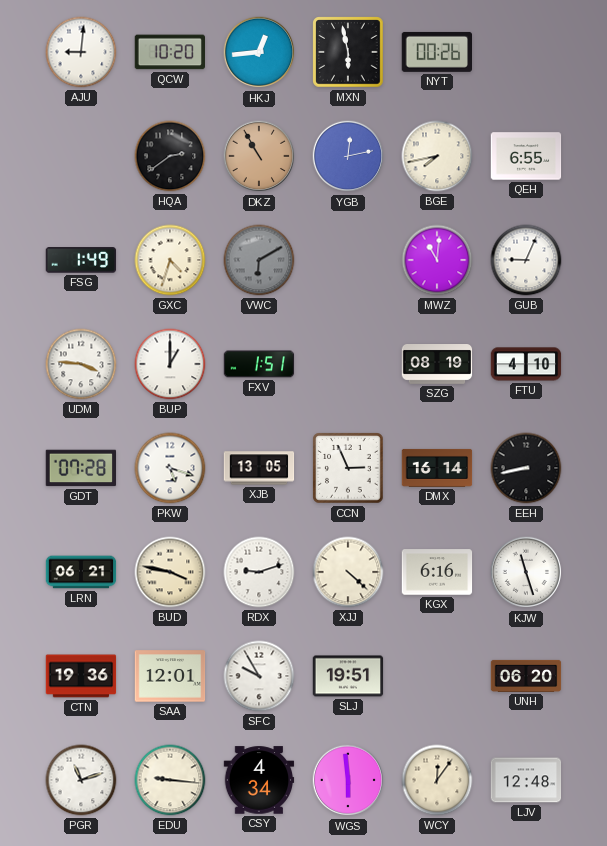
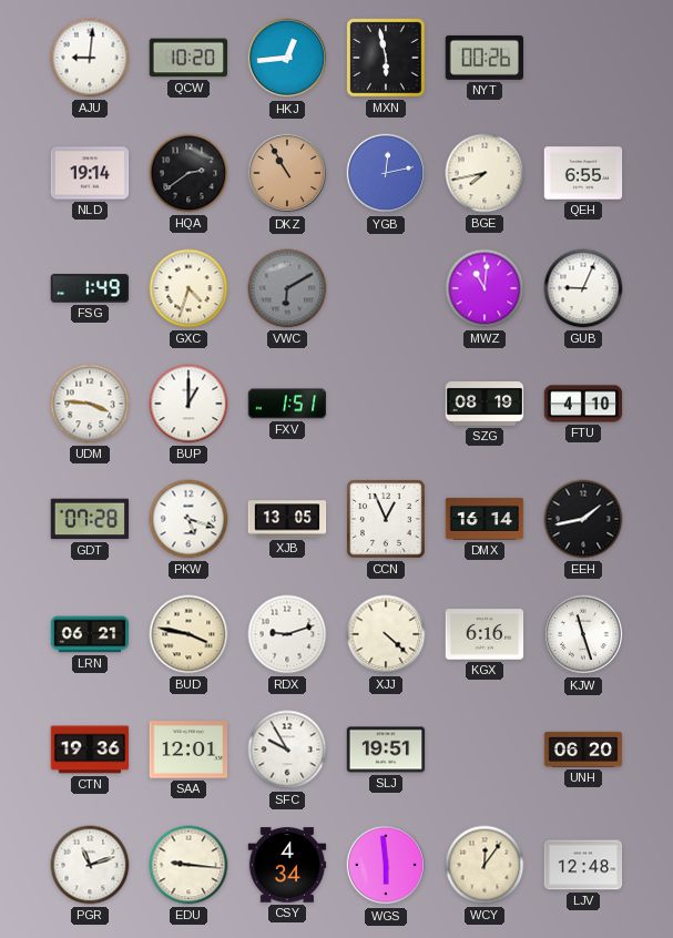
NLD: none -> 19:14 (90, 173)
CCN: 2:56 -> 12:56 (386, 519)
EEH: 8:43 -> 1:43 (583, 519)
